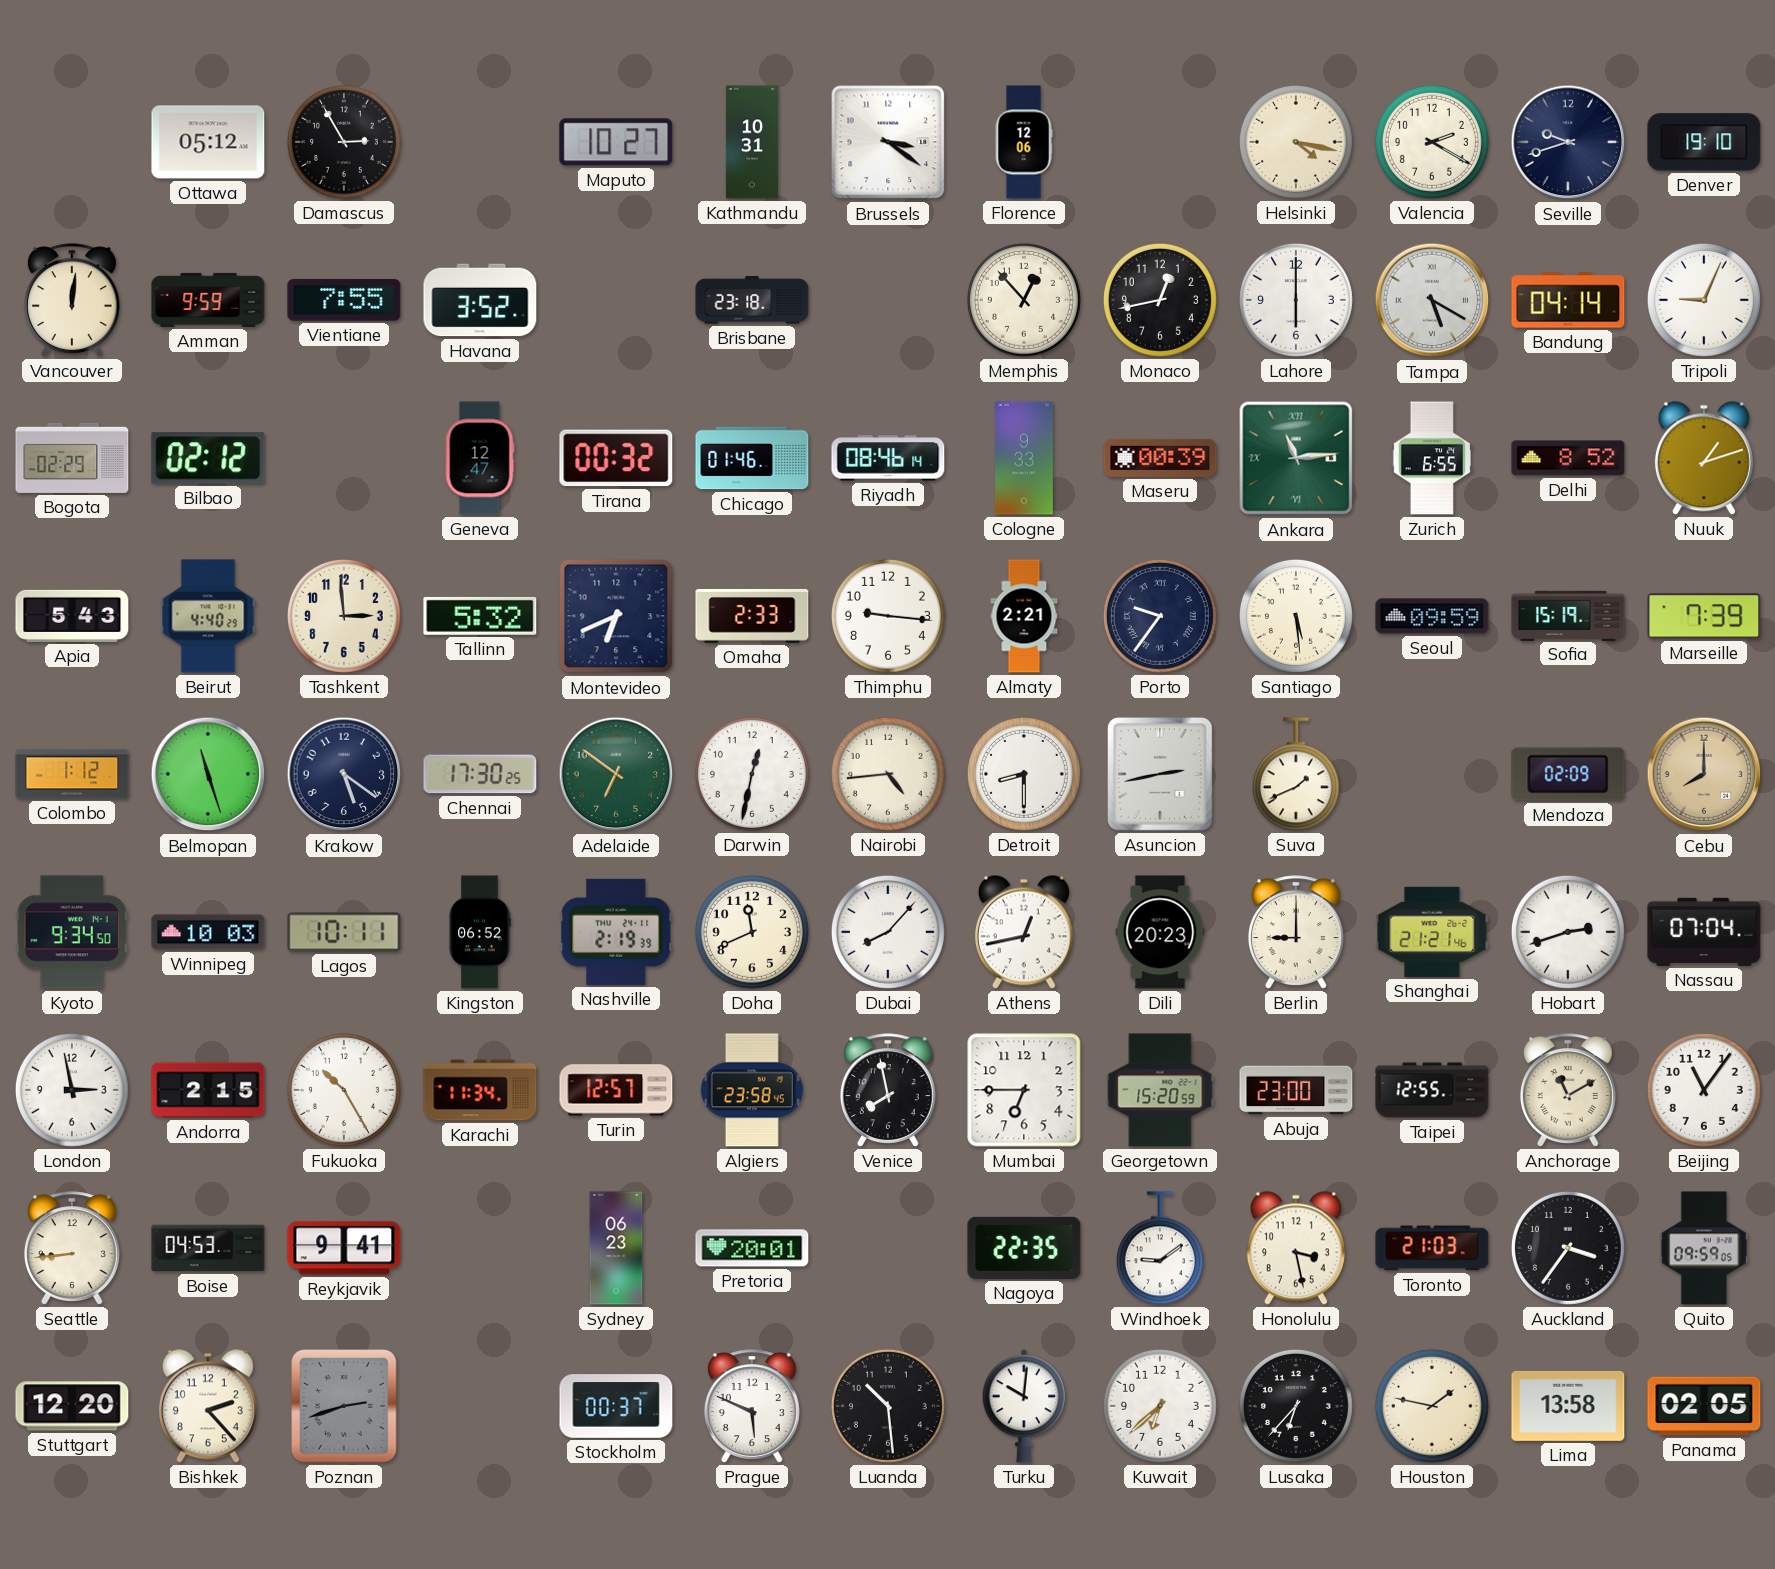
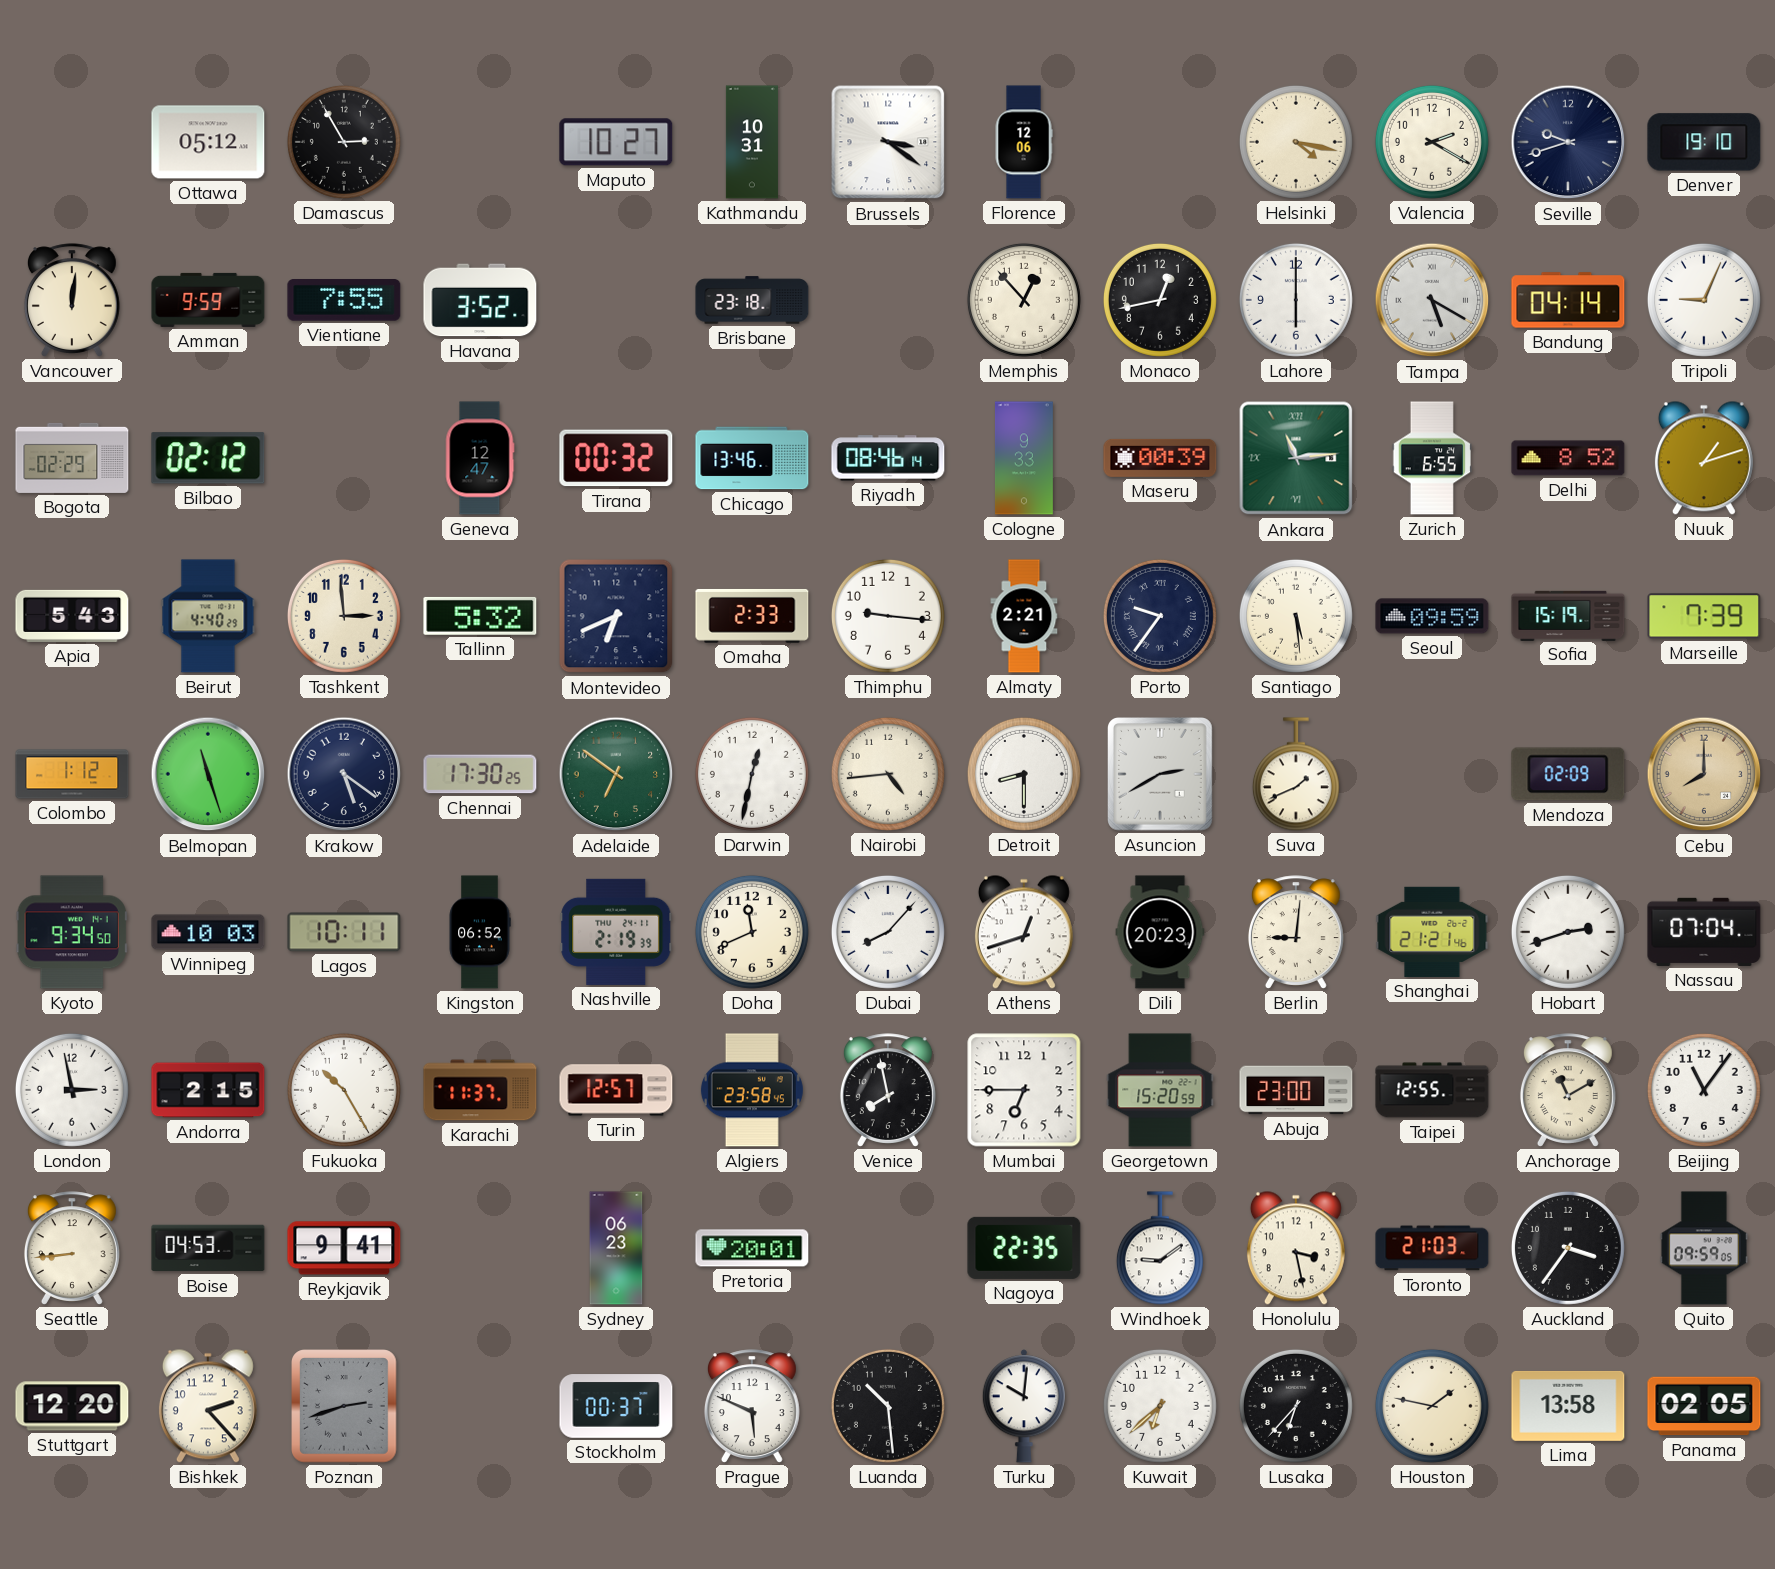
Chicago: 01:46 -> 13:46 (752, 458)
Asuncion: 2:43 -> 2:40 (1161, 775)
Athens: 12:43 -> 12:42 (1024, 932)
Berlin: 9:00 -> 9:01 (1296, 932)
Karachi: 11:34 -> 11:37 (480, 1090)
